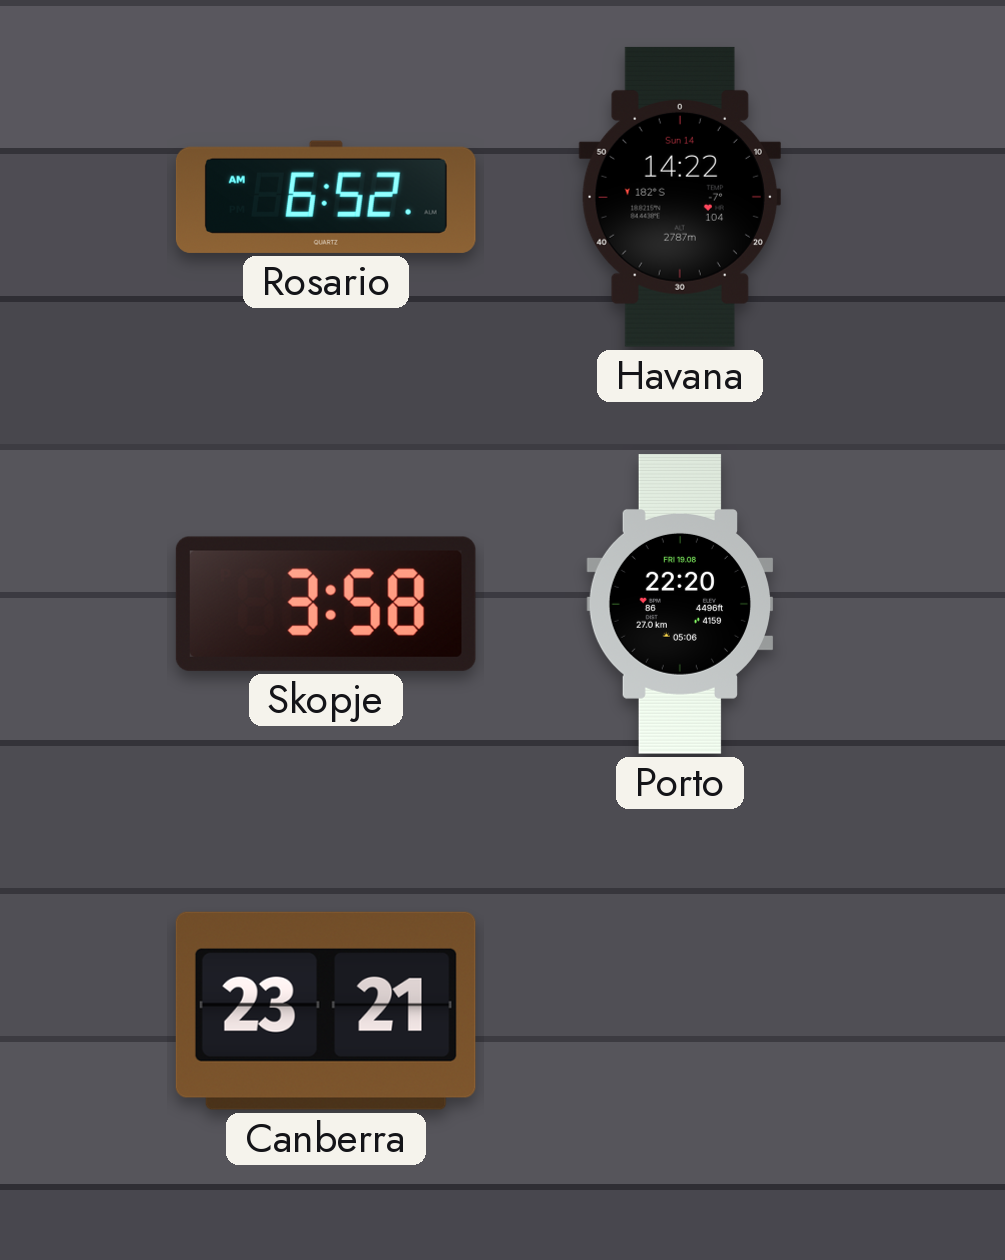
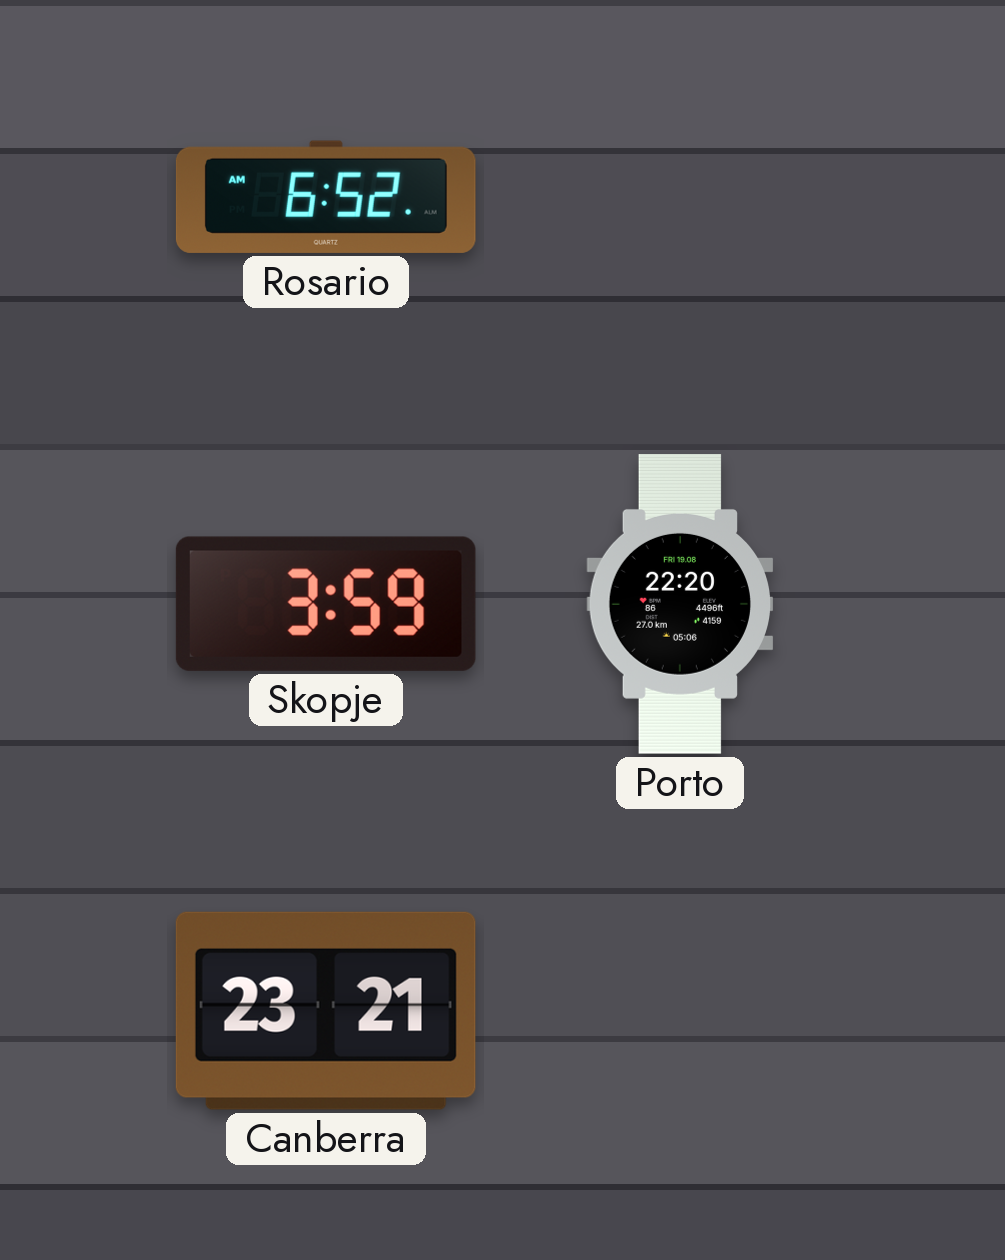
Havana: 14:22 -> none (680, 197)
Skopje: 3:58 -> 3:59 (326, 604)
